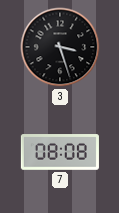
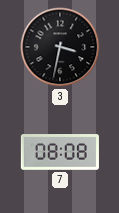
3: 3:27 -> 3:32 (60, 47)
